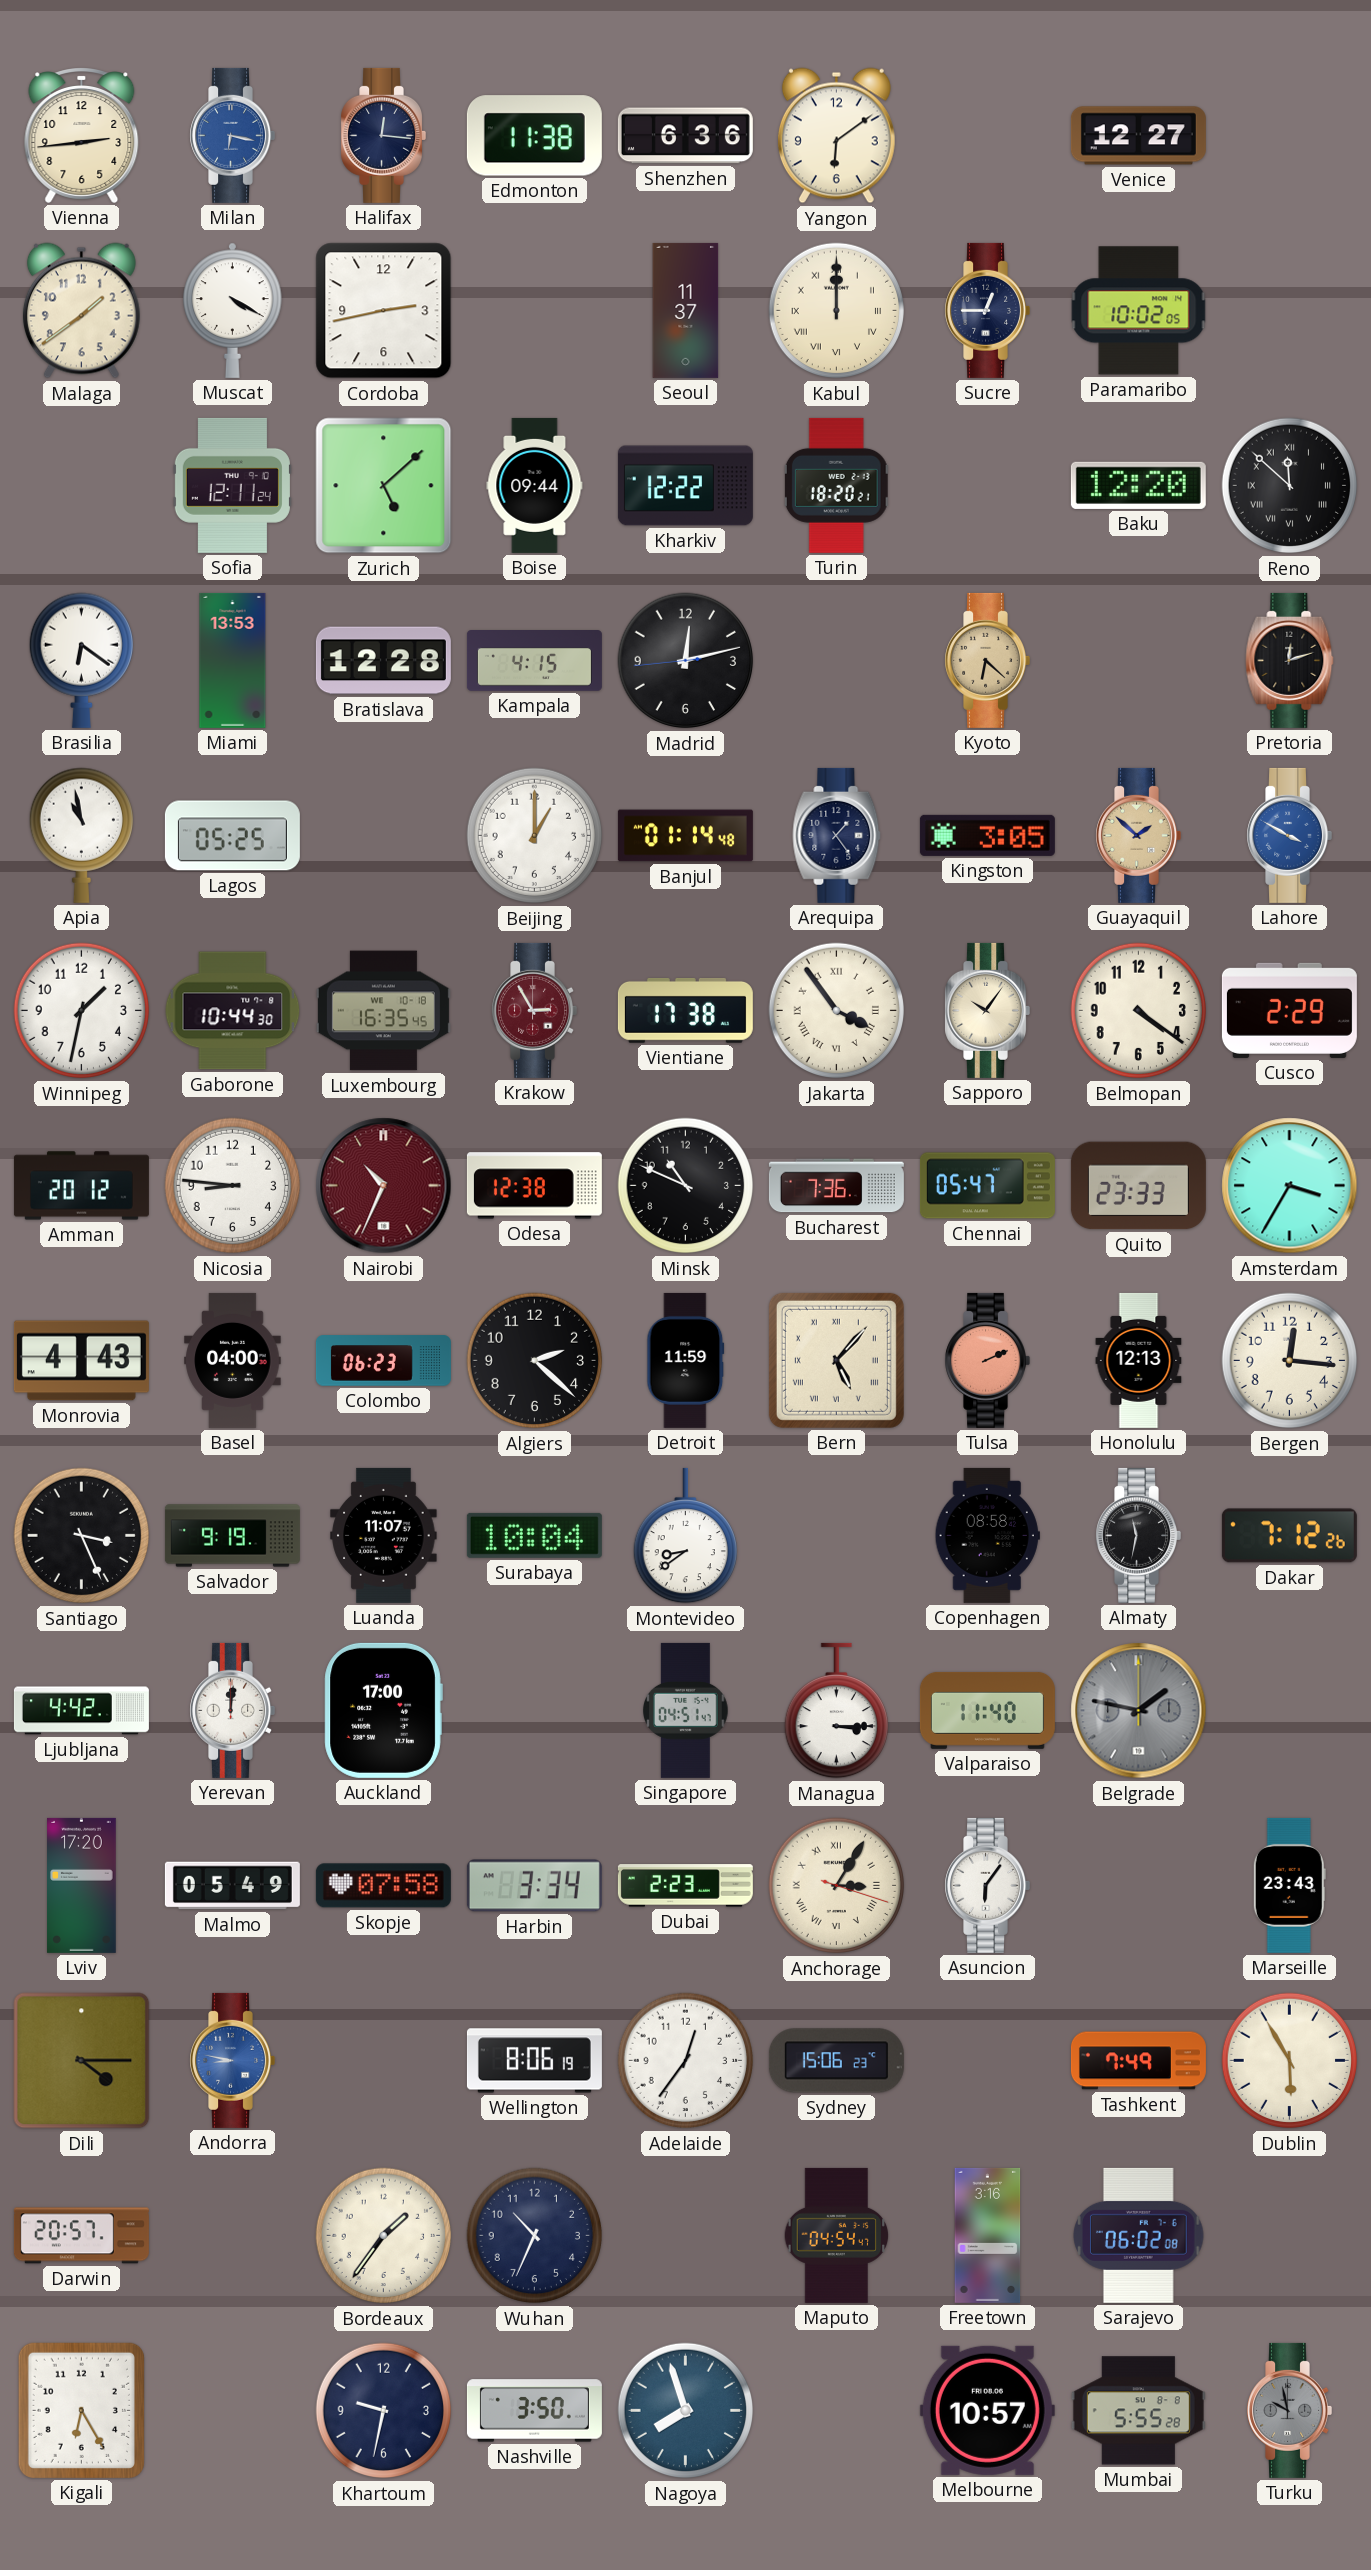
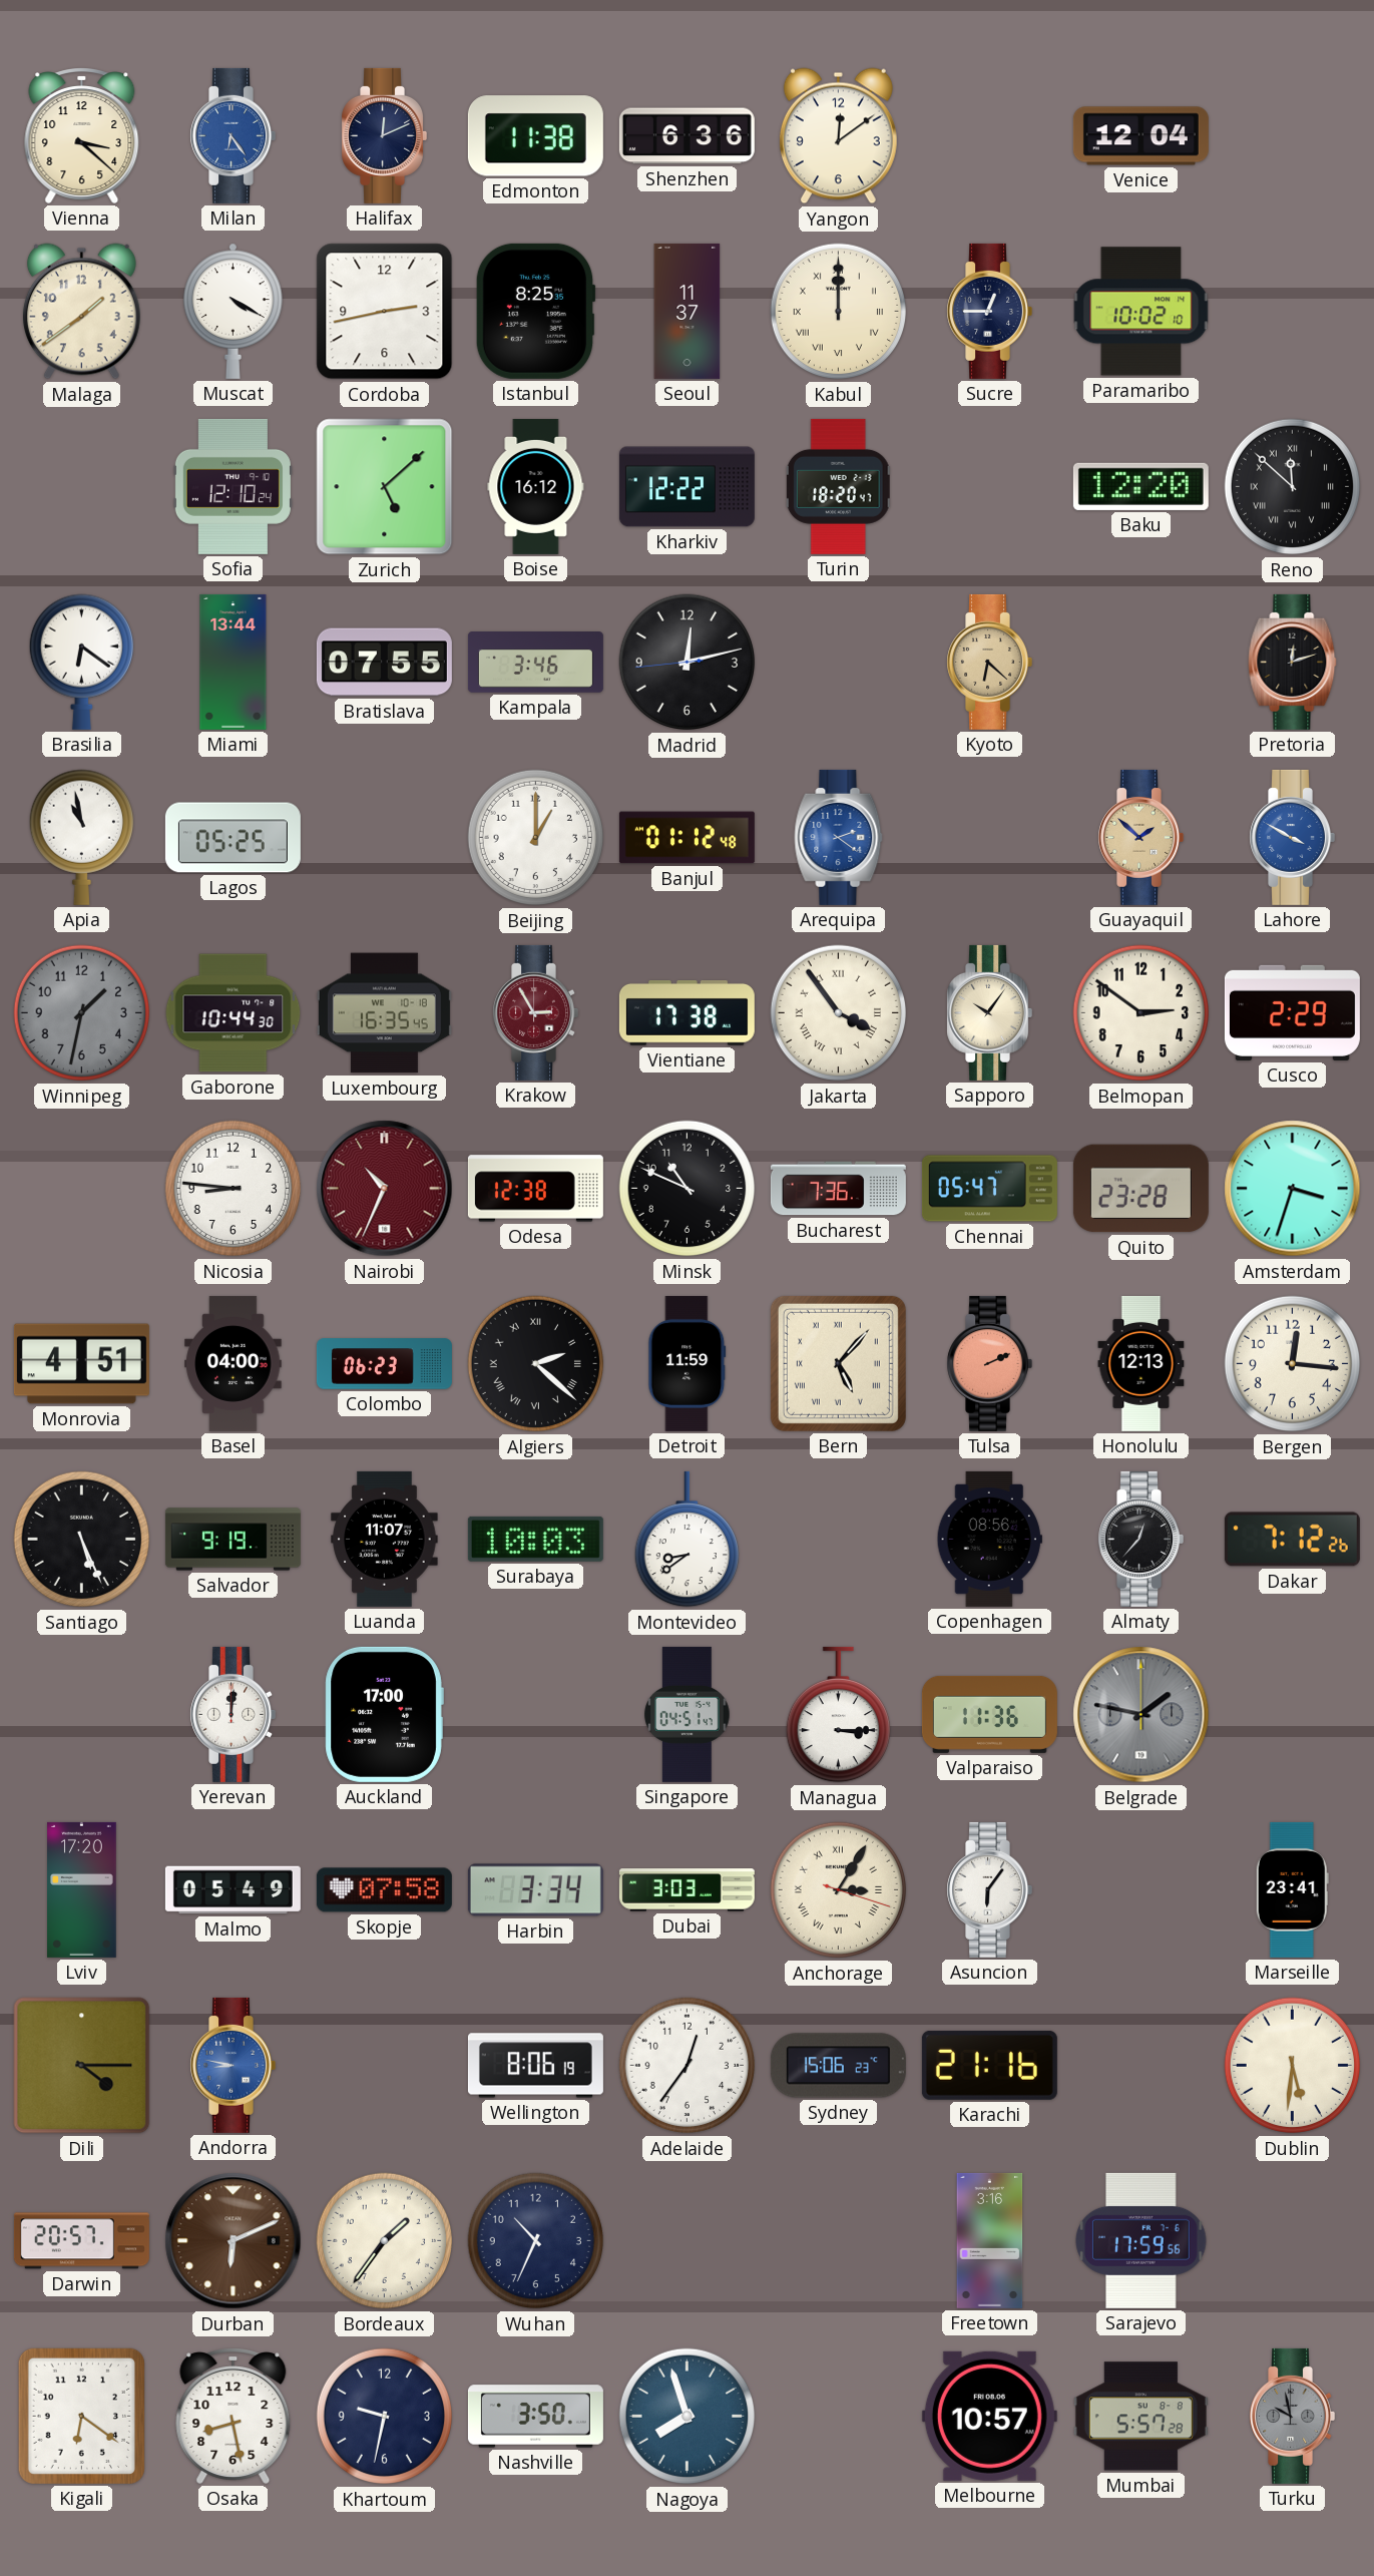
Vienna: 2:44 -> 3:22 (82, 135)
Milan: 6:17 -> 6:24 (233, 135)
Halifax: 12:16 -> 12:11 (384, 135)
Yangon: 6:09 -> 12:09 (838, 136)
Venice: 12:27 -> 12:04 (1140, 136)
Istanbul: none -> 8:25 (535, 311)
Paramaribo: 10:02:05 -> 10:02:10 (1141, 312)
Sofia: 12:11 -> 12:10 (233, 486)
Boise: 09:44 -> 16:12 (536, 486)
Turin: 18:20:21 -> 18:20:47 (839, 486)
Miami: 13:53 -> 13:44 (234, 662)
Bratislava: 12:28 -> 07:55 (384, 663)
Kampala: 4:15 -> 3:46 (535, 663)
Banjul: 01:14 -> 01:12 (686, 838)
Arequipa: 1:24 -> 2:21 (839, 837)
Arequipa dial: navy -> blue (839, 837)
Kingston: 3:05 -> none (987, 835)
Winnipeg dial: white -> grey (82, 1013)
Belmopan: 4:21 -> 2:51 (1141, 1013)
Amman: 20:12 -> none (81, 1186)
Quito: 23:33 -> 23:28 (1140, 1189)
Amsterdam: 3:35 -> 3:33 (1293, 1189)
Monrovia: 4:43 -> 4:51 (81, 1364)
Algiers numerals: Arabic -> Roman (536, 1364)
Santiago: 3:26 -> 5:26 (82, 1540)
Surabaya: 10:04 -> 10:03 (535, 1539)
Copenhagen: 08:58 -> 08:56 (989, 1539)
Almaty: 11:32 -> 12:37 (1140, 1539)
Ljubljana: 4:42 -> none (81, 1711)
Valparaiso: 11:40 -> 11:36 (989, 1714)
Dubai: 2:23 -> 3:03 (686, 1890)
Marseille: 23:43 -> 23:41 (1292, 1889)
Karachi: none -> 21:16 (989, 2065)
Tashkent: 7:49 -> none (1138, 2061)
Dublin: 5:55 -> 5:31 (1293, 2066)
Durban: none -> 6:11 (234, 2241)
Maputo: 04:54 -> none (837, 2235)
Sarajevo: 06:02 -> 17:59 (1141, 2240)
Kigali: 6:25 -> 6:21 (81, 2416)
Osaka: none -> 8:28 (234, 2416)
Mumbai: 5:55 -> 5:57 (1140, 2417)
